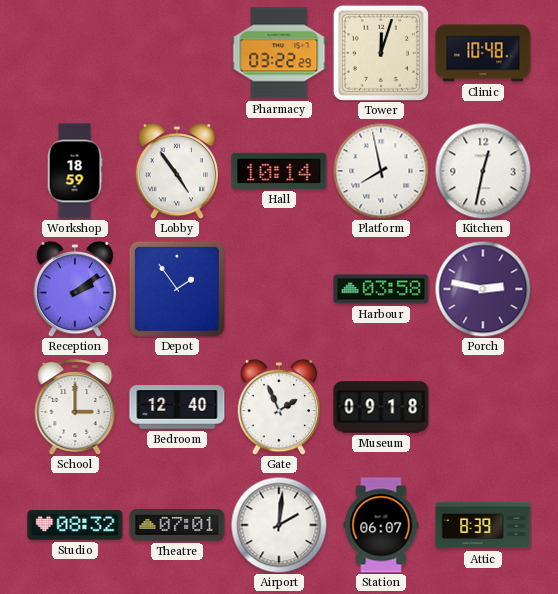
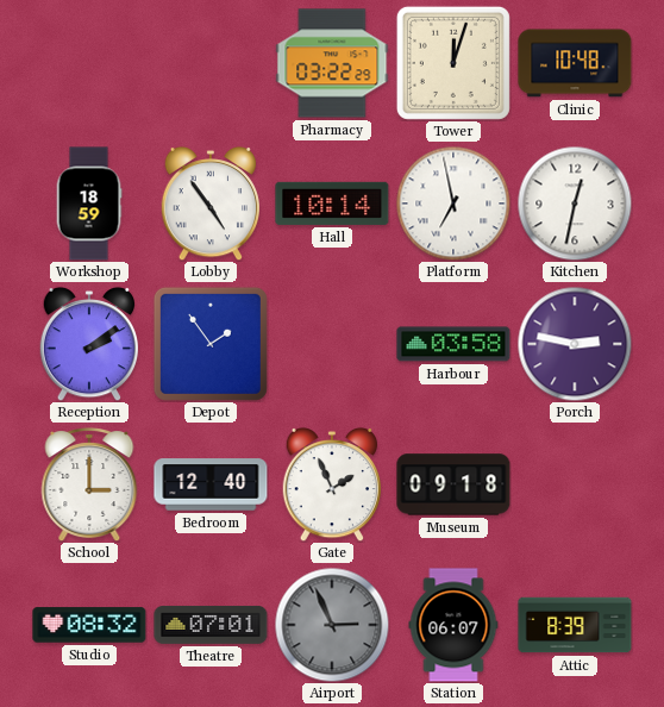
Platform: 7:58 -> 6:58 (453, 204)
Airport: 2:01 -> 2:56 (332, 625)
Airport dial: white -> grey (332, 625)
